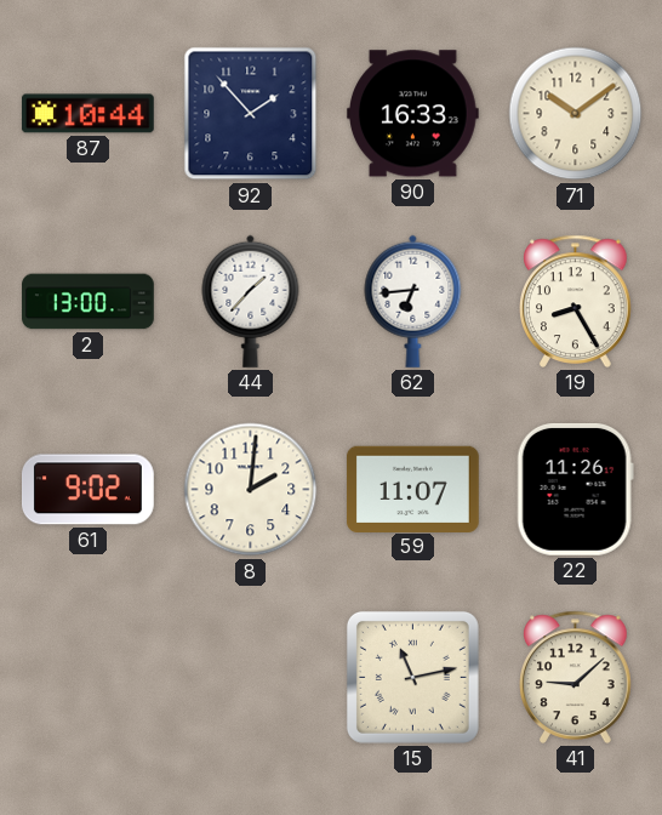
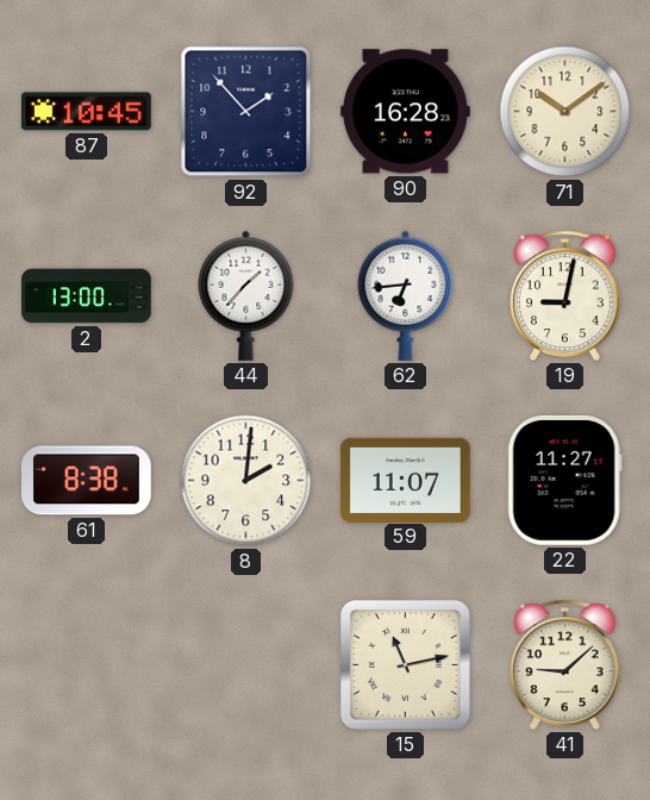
87: 10:44 -> 10:45 (86, 112)
90: 16:33 -> 16:28 (405, 112)
19: 8:25 -> 9:02 (565, 295)
61: 9:02 -> 8:38 (87, 481)
22: 11:26 -> 11:27 (564, 480)
